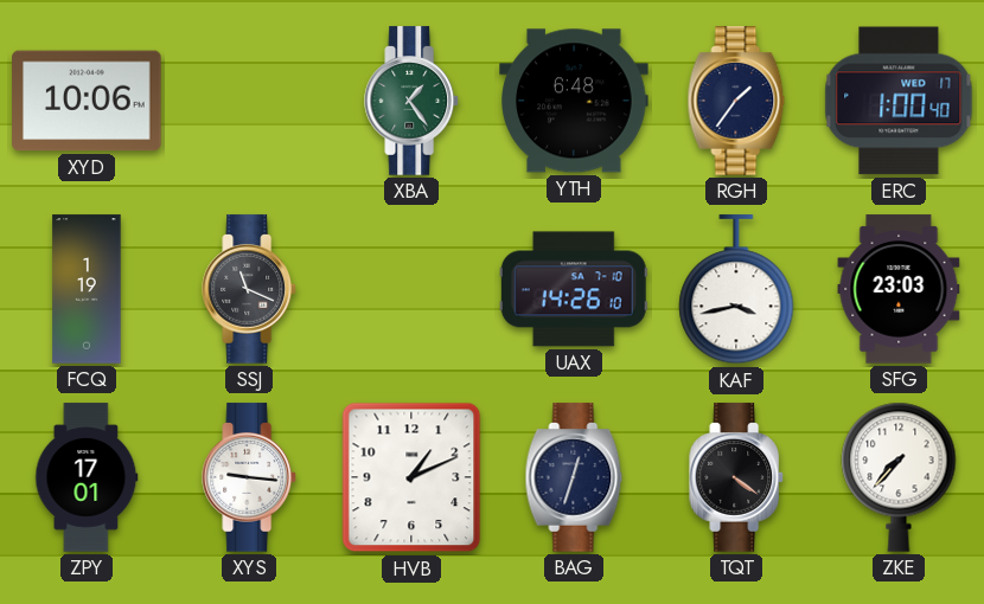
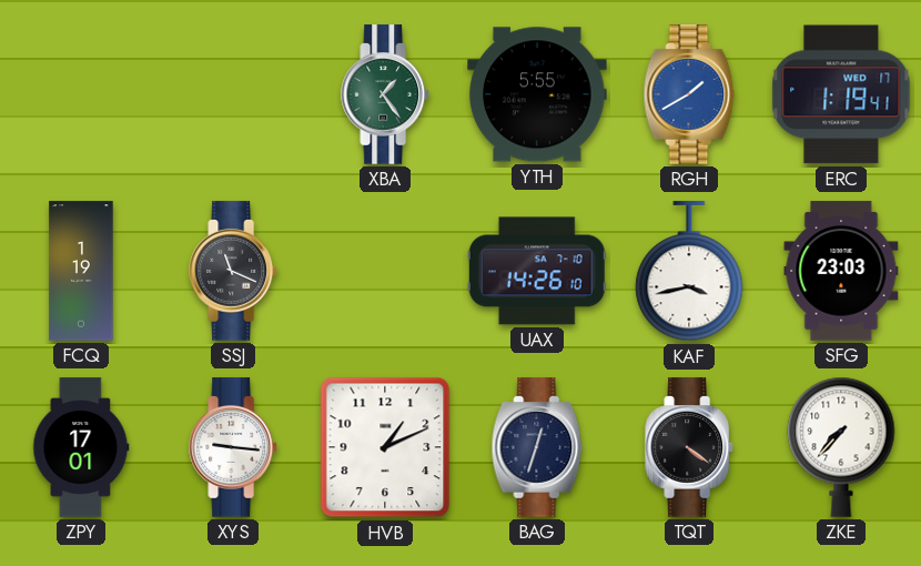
XYD: 10:06 -> none (87, 101)
YTH: 6:48 -> 5:55 (537, 94)
RGH: 1:36 -> 1:40 (689, 94)
RGH dial: navy -> blue (689, 94)
ERC: 1:00 -> 1:19 (841, 94)
